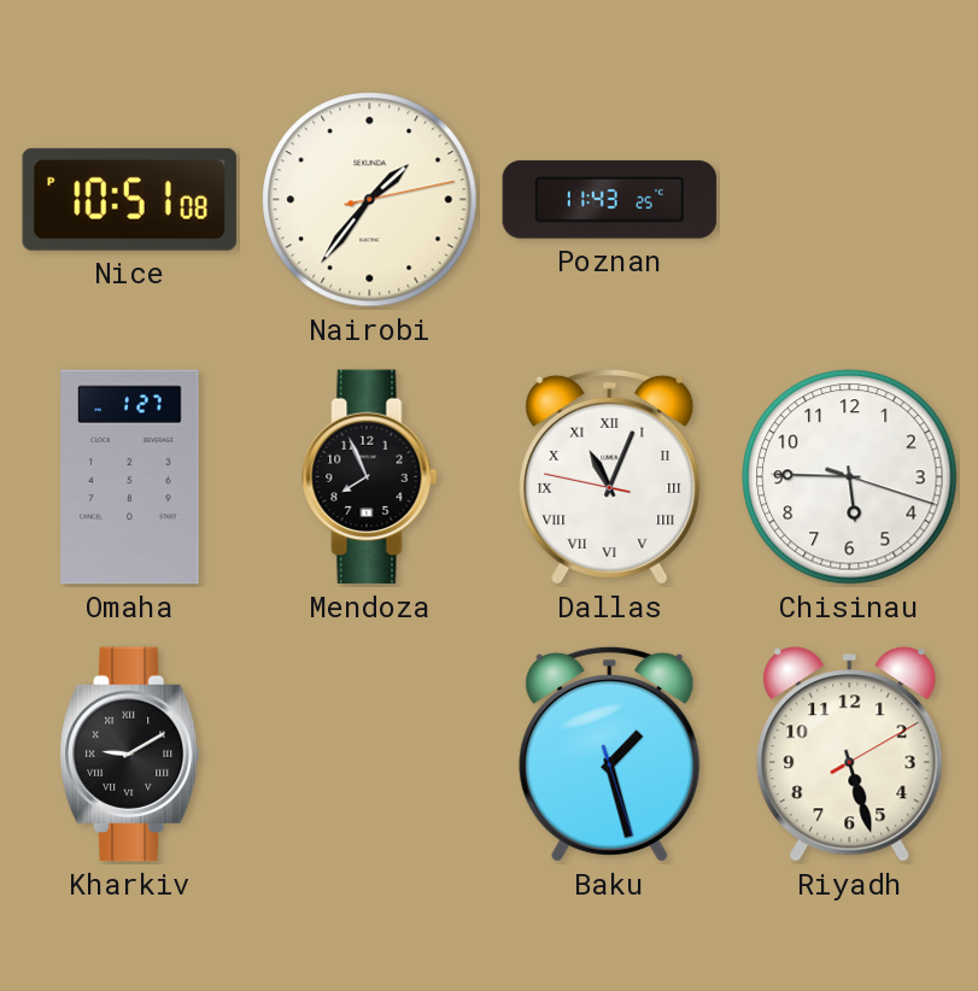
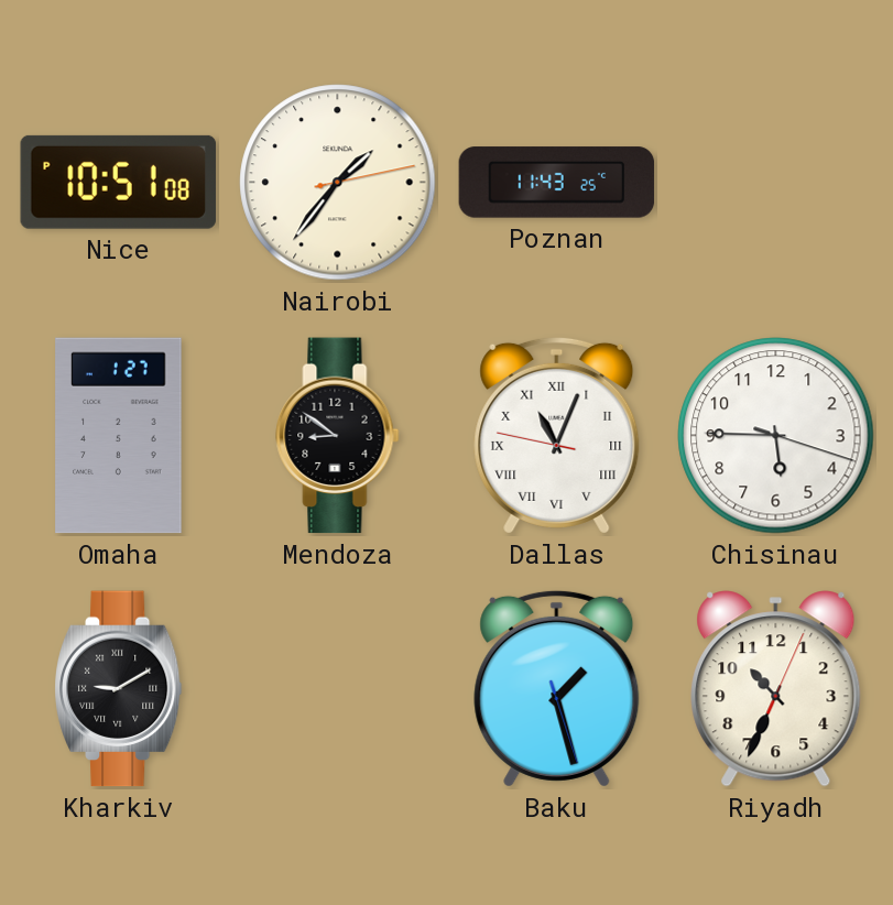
Mendoza: 7:56 -> 8:51 (338, 436)
Riyadh: 5:27 -> 10:34 (776, 689)
